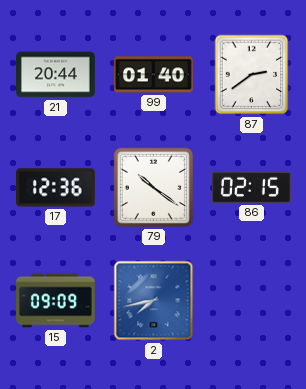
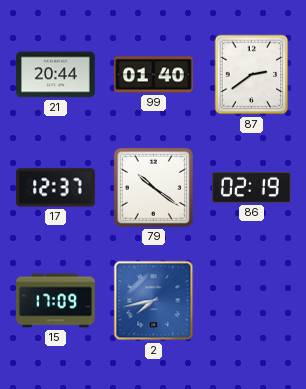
17: 12:36 -> 12:37 (56, 188)
86: 02:15 -> 02:19 (252, 187)
15: 09:09 -> 17:09 (56, 301)
